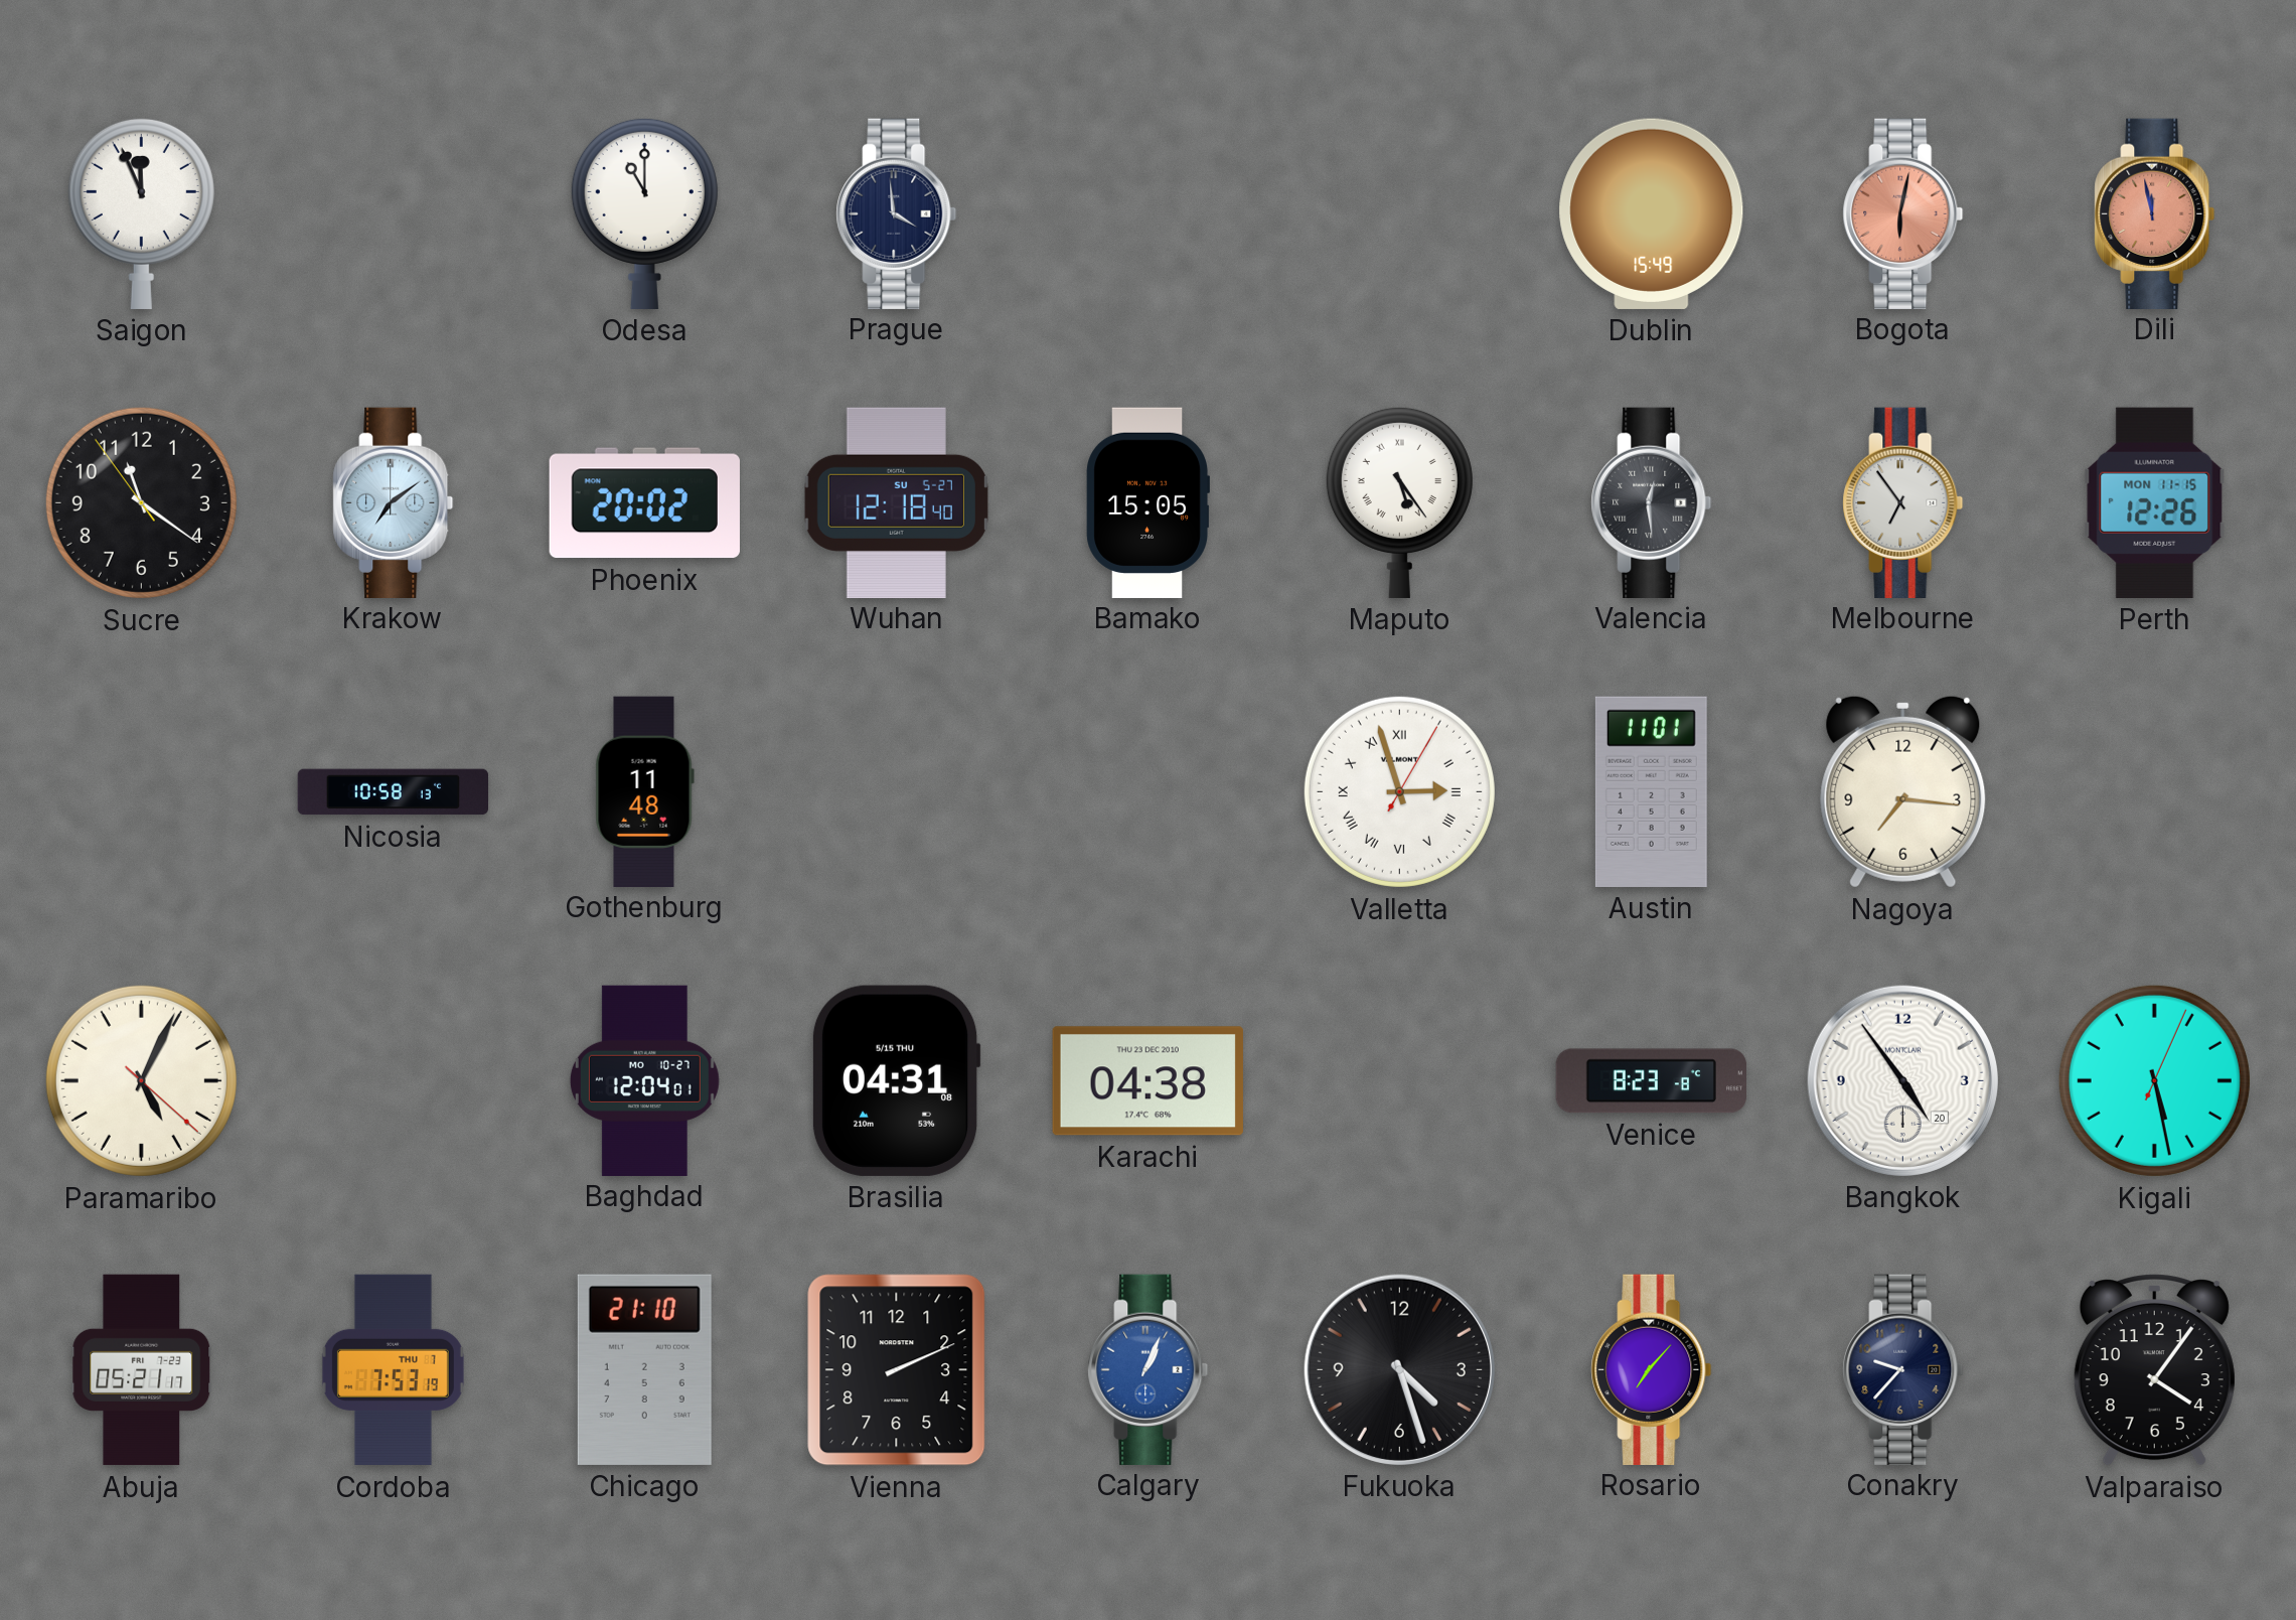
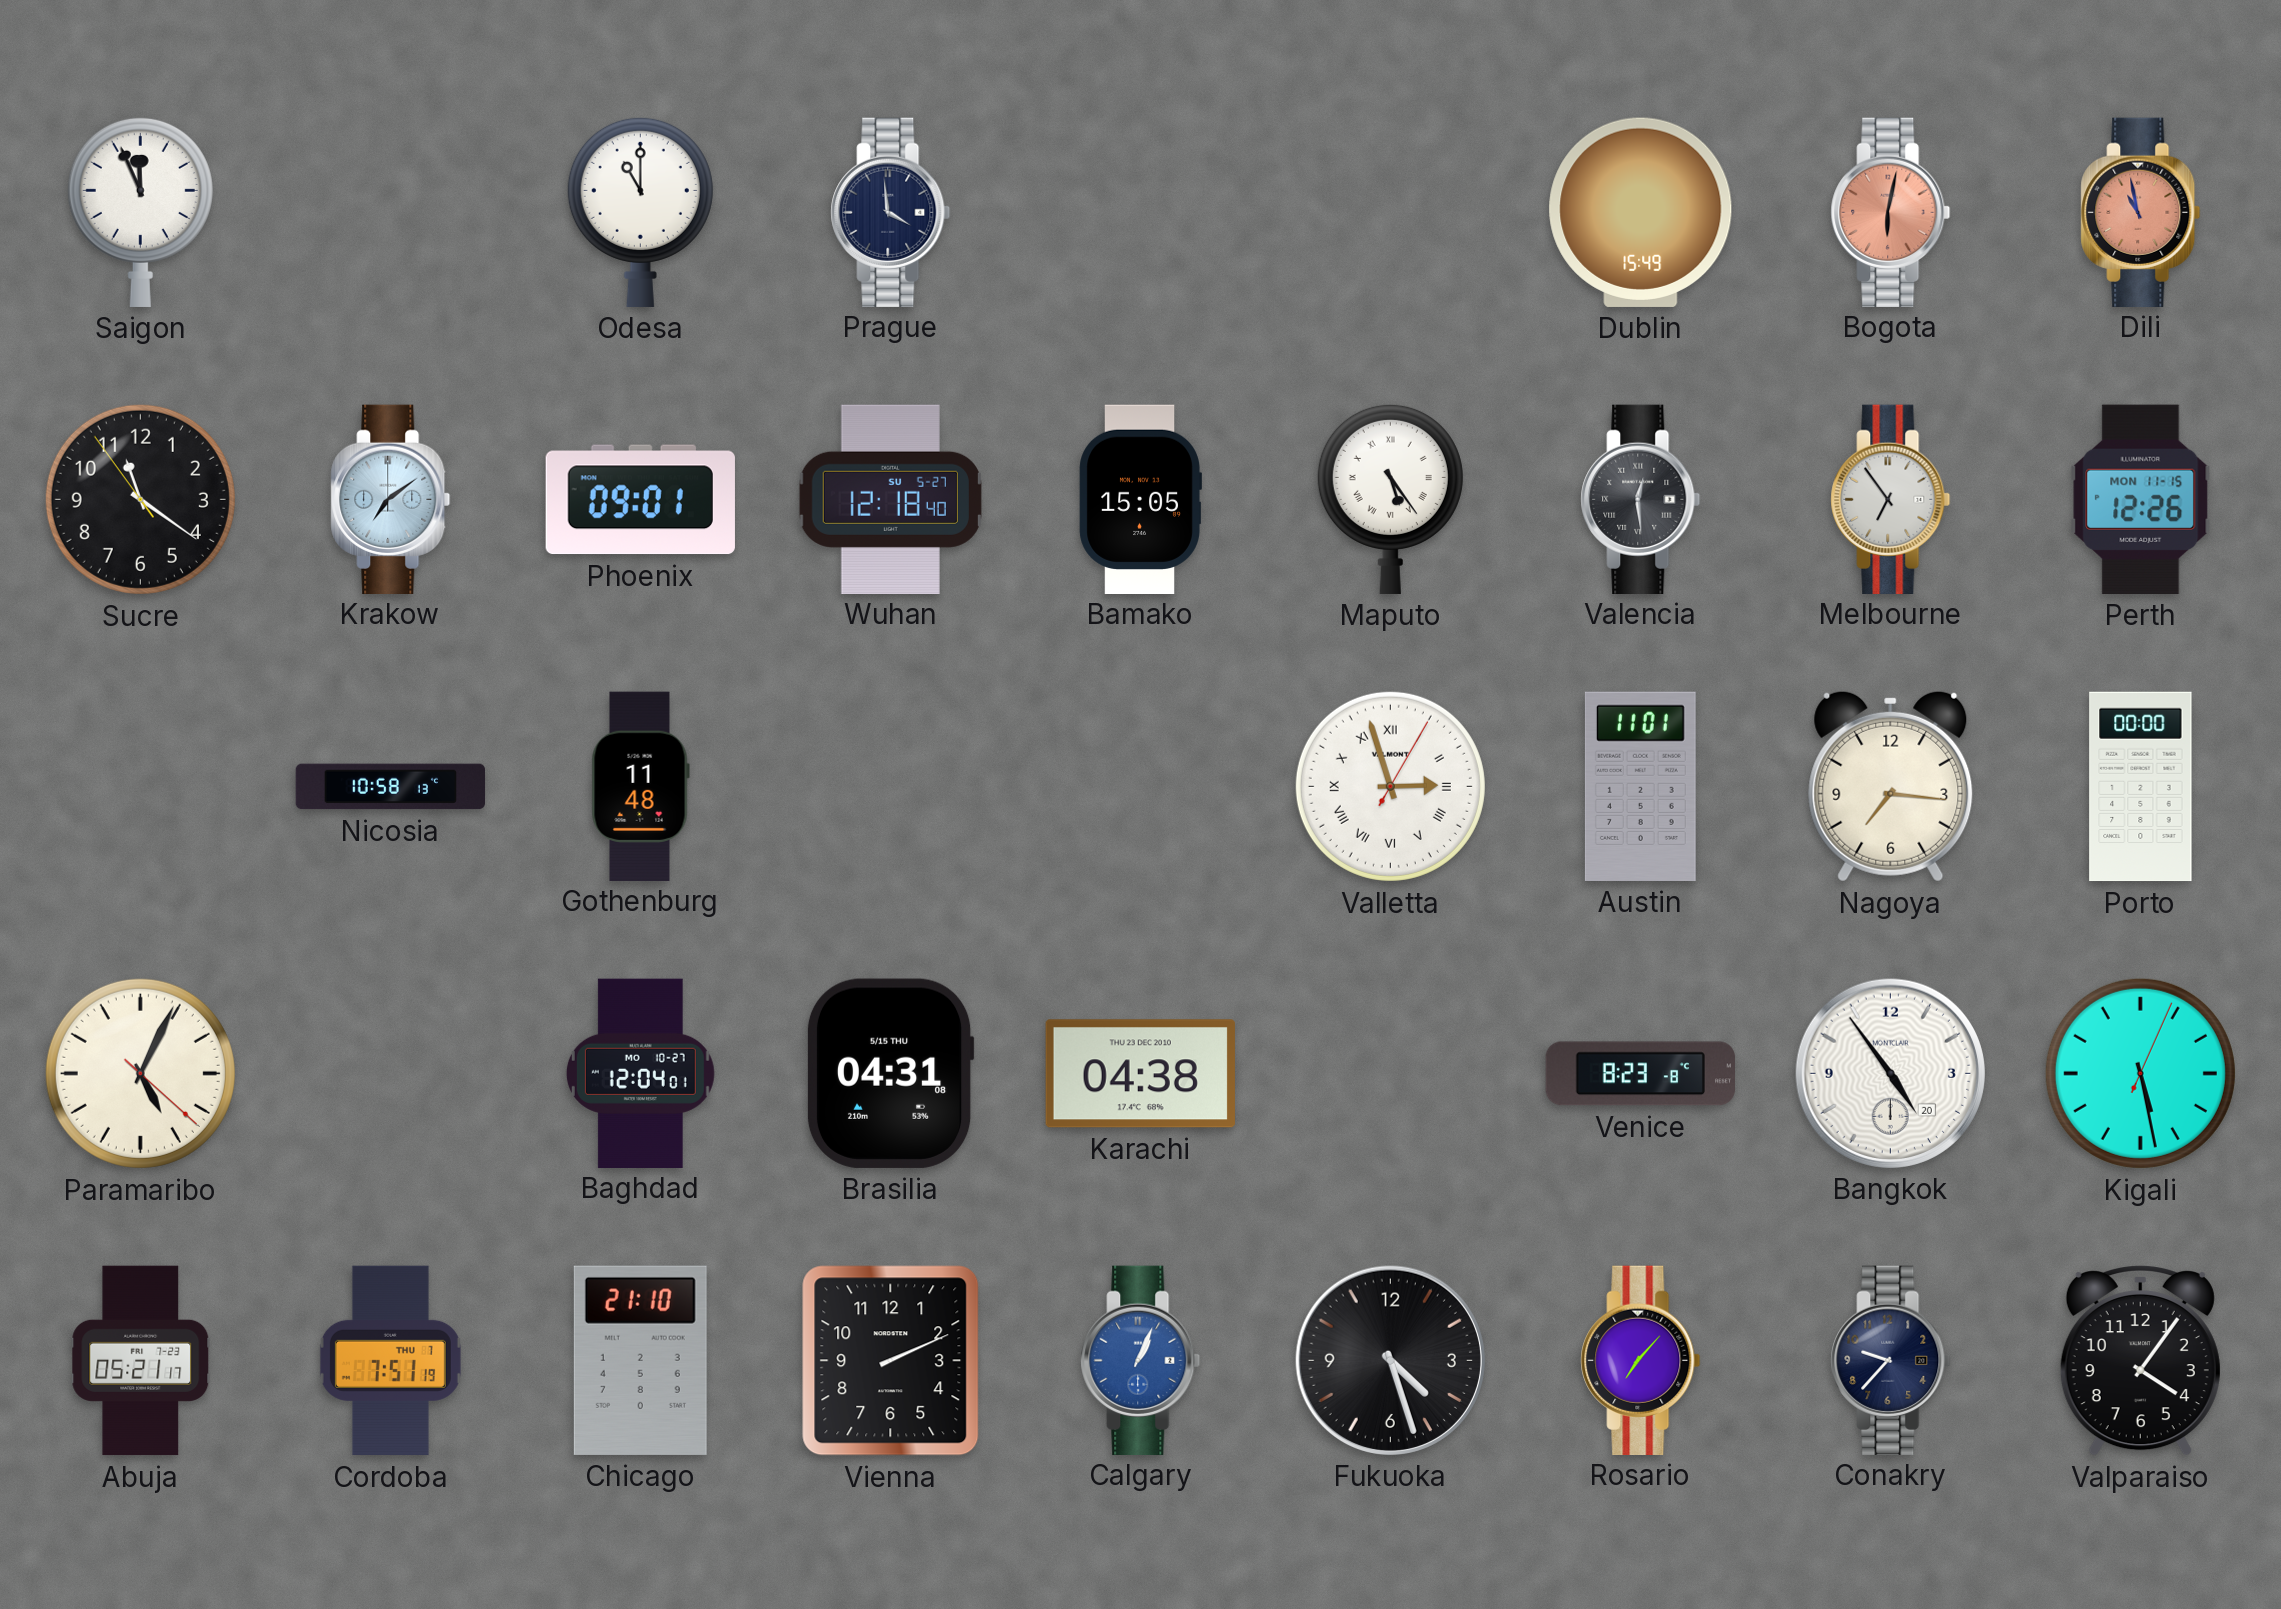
Dili: 11:58 -> 10:58 (2141, 212)
Phoenix: 20:02 -> 09:01 (640, 500)
Porto: none -> 00:00 (2141, 787)
Cordoba: 7:53 -> 7:51 (390, 1361)
